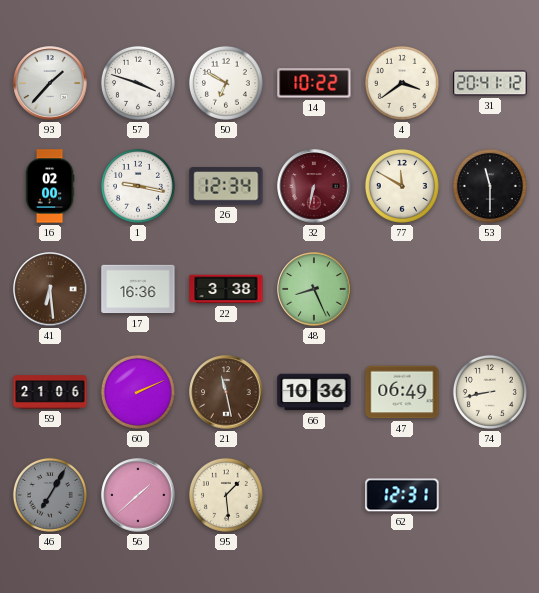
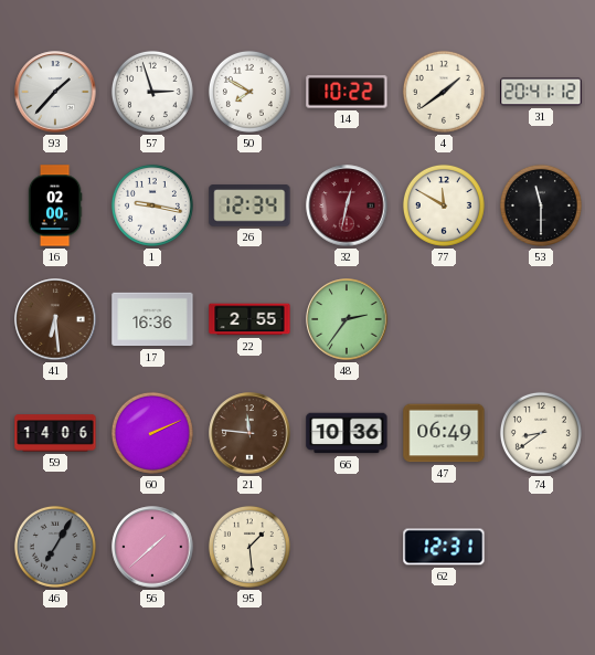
57: 3:48 -> 2:57 (152, 92)
50: 6:50 -> 7:50 (249, 92)
4: 3:39 -> 1:39 (444, 92)
32: 6:32 -> 12:32 (347, 205)
22: 3:38 -> 2:55 (249, 319)
48: 8:26 -> 2:36 (347, 319)
59: 21:06 -> 14:06 (55, 433)
21: 11:28 -> 11:46 (249, 433)
74: 8:43 -> 8:39 (541, 433)
